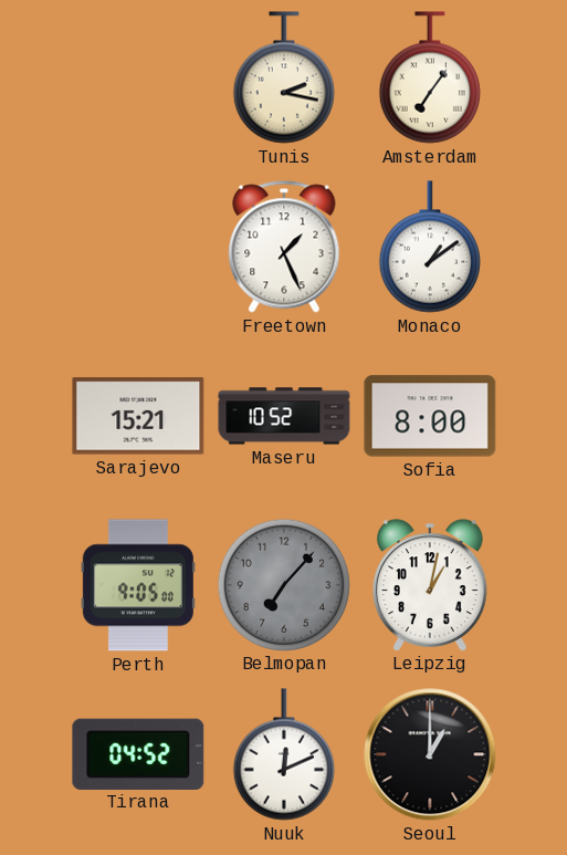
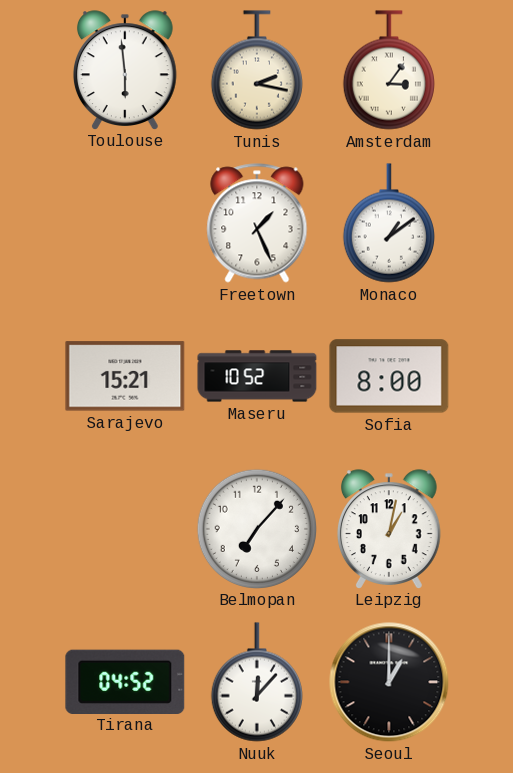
Toulouse: none -> 5:59 (125, 70)
Amsterdam: 7:06 -> 3:06 (389, 70)
Perth: 9:05 -> none (138, 585)
Belmopan dial: grey -> white (256, 528)
Nuuk: 12:11 -> 12:07 (257, 682)
